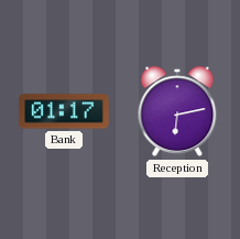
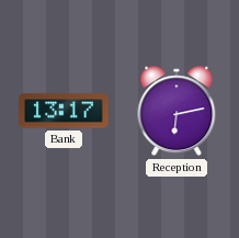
Bank: 01:17 -> 13:17 (64, 111)
